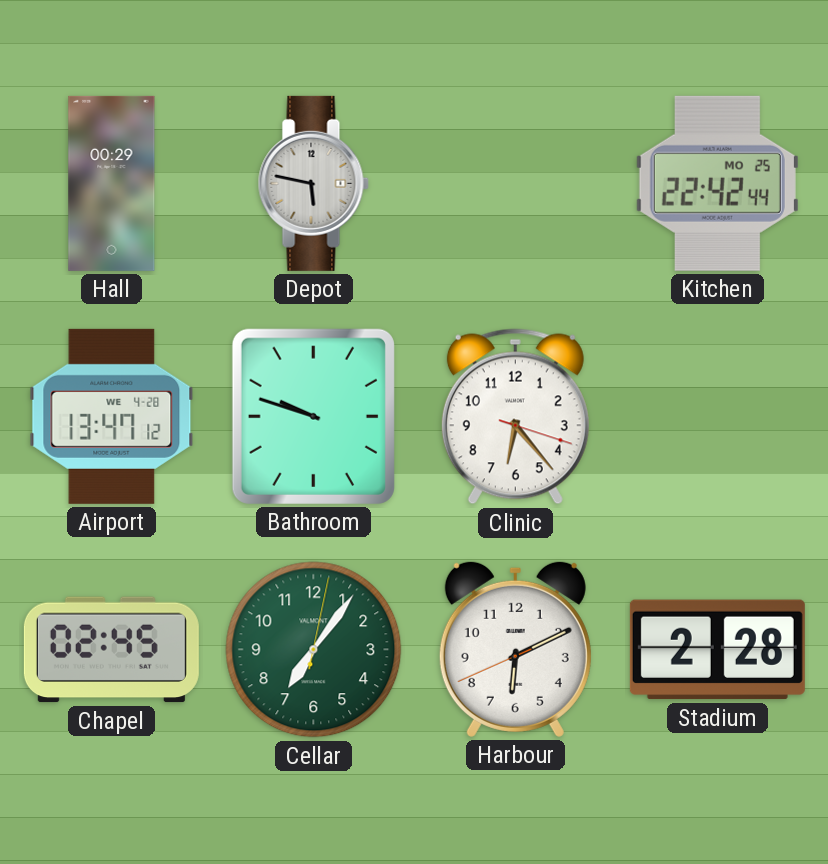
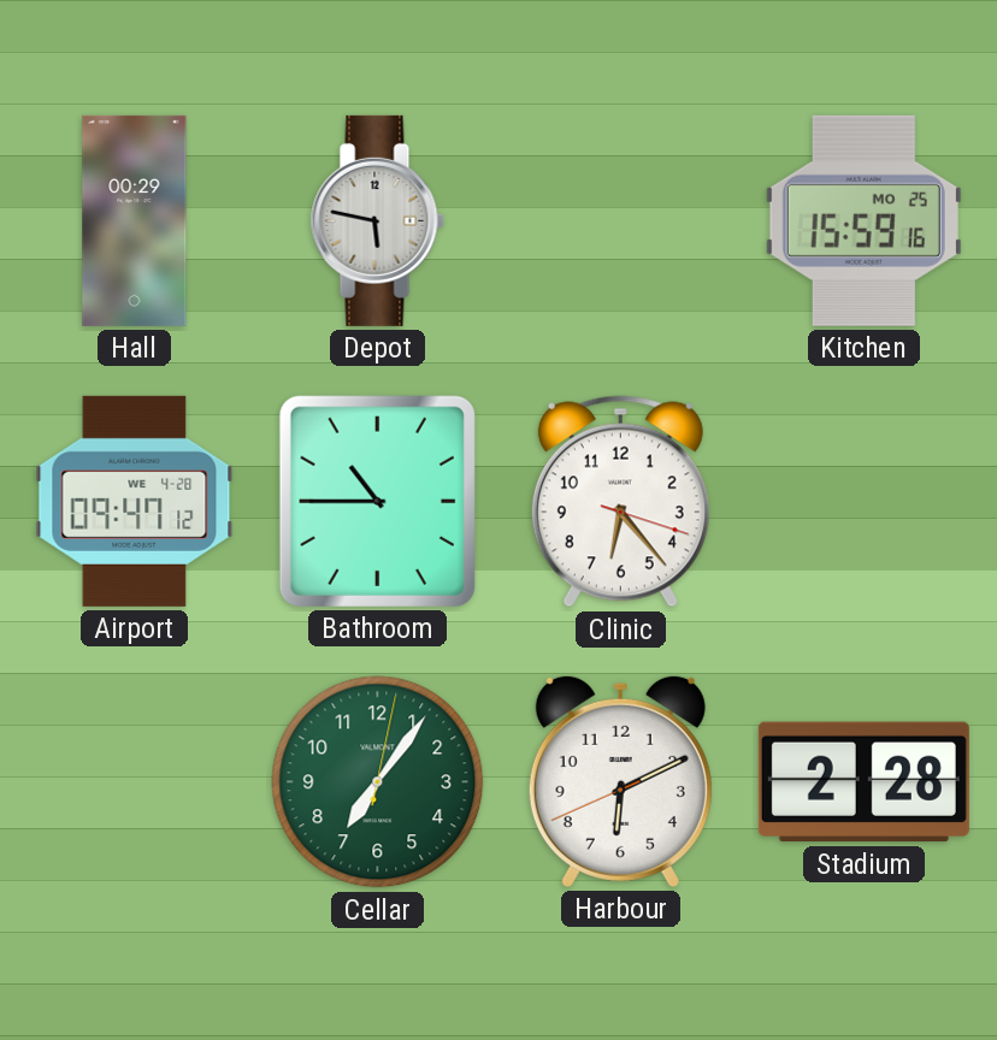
Kitchen: 22:42 -> 15:59 (863, 220)
Airport: 13:47 -> 09:47 (135, 501)
Bathroom: 9:48 -> 10:45 (377, 501)
Chapel: 02:45 -> none (111, 650)
